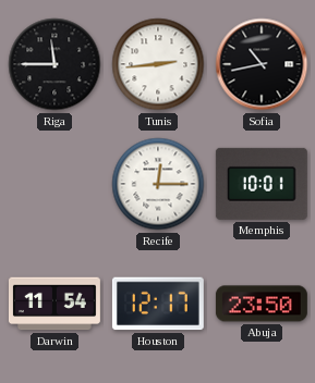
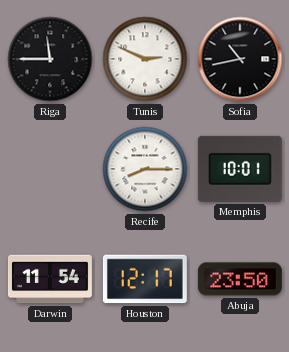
Tunis: 2:44 -> 2:49 (145, 59)
Recife: 12:15 -> 8:15 (145, 169)
